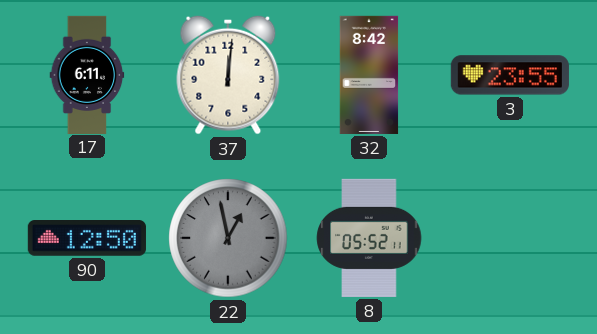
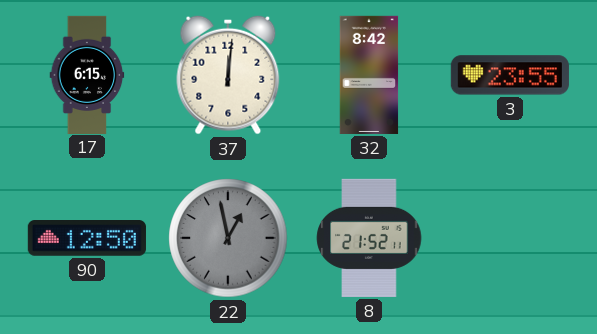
17: 6:11 -> 6:15 (87, 74)
8: 05:52 -> 21:52 (369, 238)
